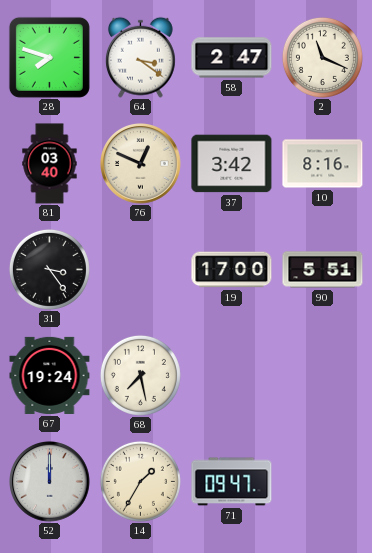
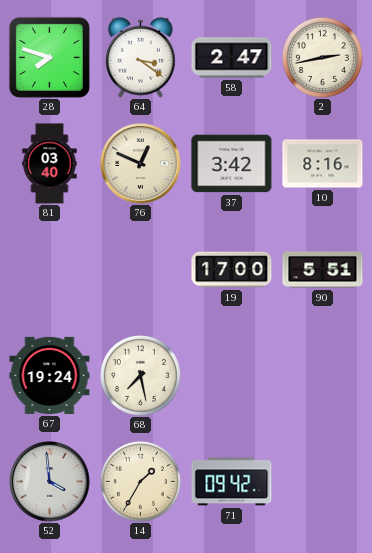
2: 11:19 -> 2:43 (322, 57)
31: 3:24 -> none (49, 269)
52: 12:00 -> 3:59 (50, 482)
71: 09:47 -> 09:42 (232, 482)
